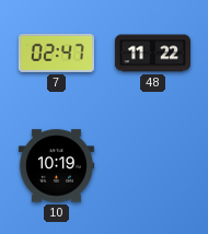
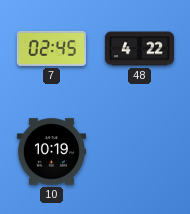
7: 02:47 -> 02:45 (51, 48)
48: 11:22 -> 4:22 (139, 49)
